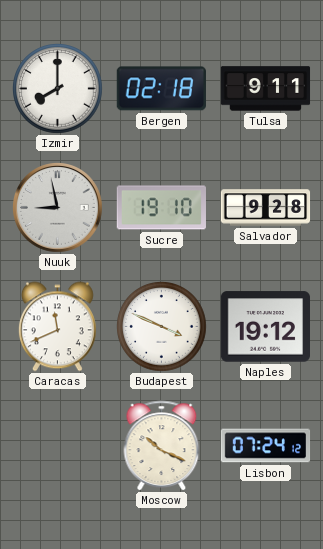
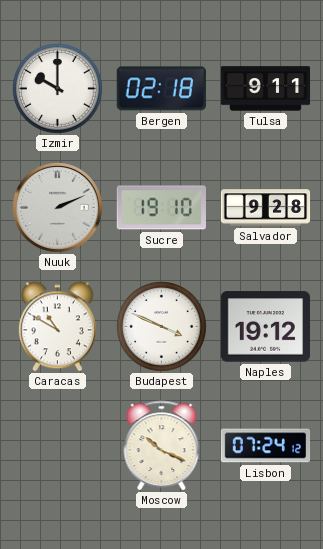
Izmir: 8:00 -> 10:00 (58, 89)
Nuuk: 8:58 -> 2:11 (58, 208)
Caracas: 11:41 -> 10:50 (57, 327)
